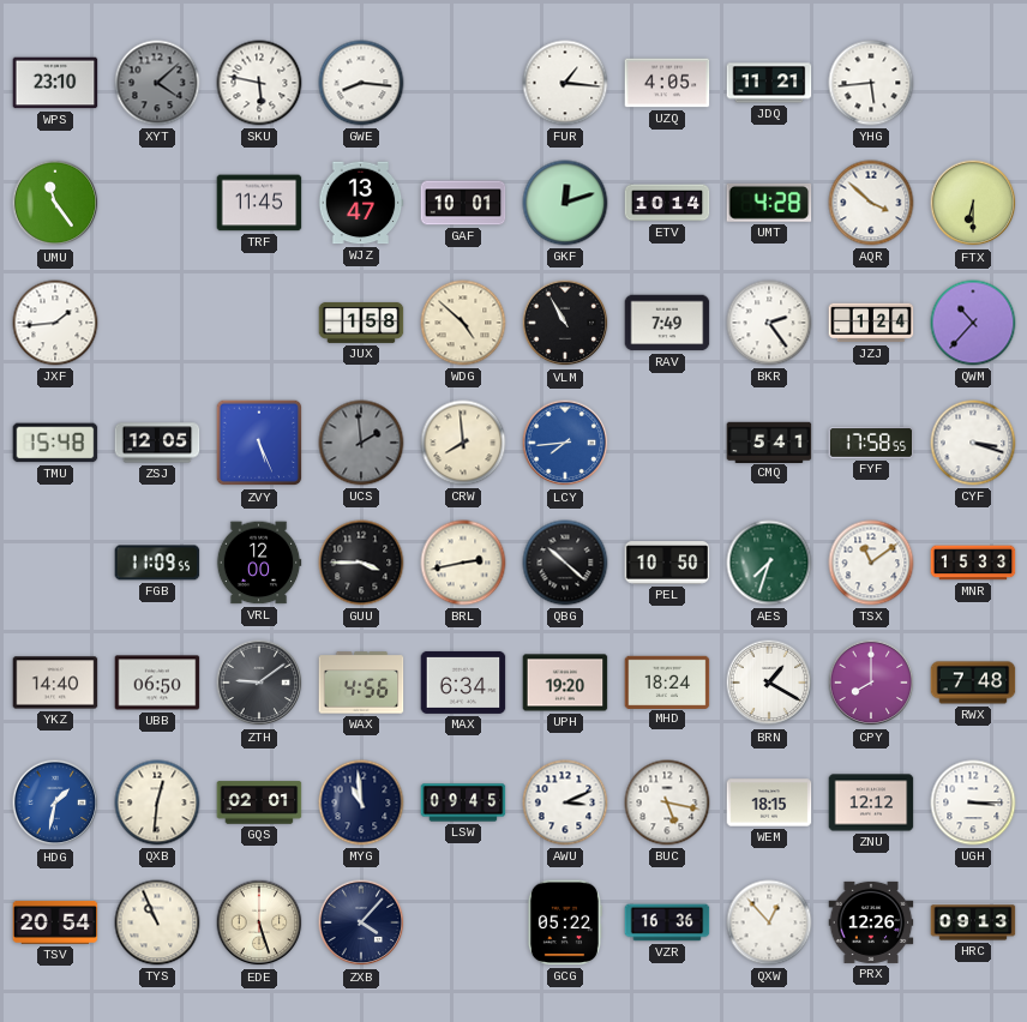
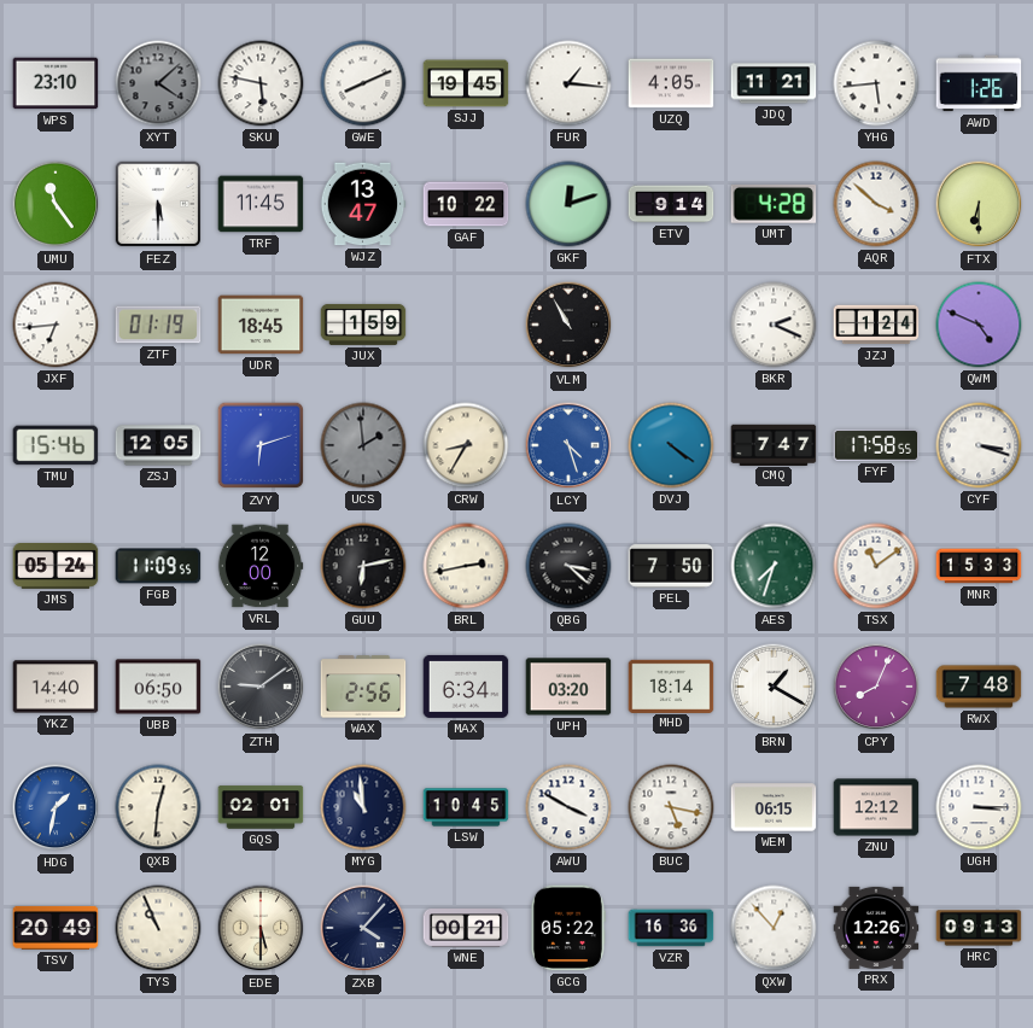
GWE: 8:16 -> 8:11 (363, 83)
SJJ: none -> 19:45 (466, 83)
AWD: none -> 1:26 (979, 83)
FEZ: none -> 5:30 (158, 204)
GAF: 10:01 -> 10:22 (466, 204)
ETV: 10:14 -> 9:14 (671, 204)
JXF: 1:44 -> 6:44 (56, 325)
ZTF: none -> 01:19 (158, 325)
UDR: none -> 18:45 (261, 325)
JUX: 1:58 -> 1:59 (363, 325)
WDG: 4:52 -> none (463, 323)
RAV: 7:49 -> none (667, 323)
BKR: 2:24 -> 2:19 (774, 325)
QWM: 10:37 -> 4:49 (979, 325)
TMU: 15:48 -> 15:46 (56, 445)
ZVY: 5:26 -> 6:12 (261, 445)
CRW: 7:59 -> 8:35 (466, 445)
LCY: 7:44 -> 4:27 (568, 445)
DVJ: none -> 4:21 (671, 445)
CMQ: 5:41 -> 7:47 (774, 444)
JMS: none -> 05:24 (56, 567)
GUU: 3:45 -> 6:13 (363, 566)
QBG: 10:22 -> 3:22 (568, 566)
PEL: 10:50 -> 7:50 (671, 566)
WAX: 4:56 -> 2:56 (363, 687)
UPH: 19:20 -> 03:20 (568, 687)
MHD: 18:24 -> 18:14 (671, 685)
CPY: 8:00 -> 8:04 (876, 687)
LSW: 09:45 -> 10:45 (466, 807)
AWU: 3:11 -> 3:50 (568, 807)
WEM: 18:15 -> 06:15 (774, 807)
TSV: 20:54 -> 20:49 (56, 928)
EDE: 5:27 -> 5:30 (261, 928)
WNE: none -> 00:21 (466, 929)
